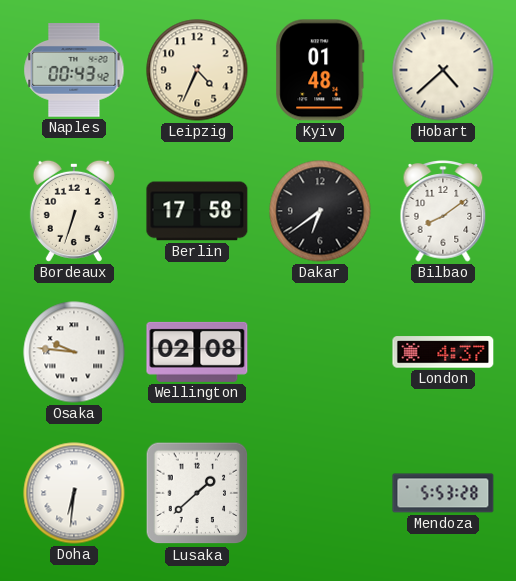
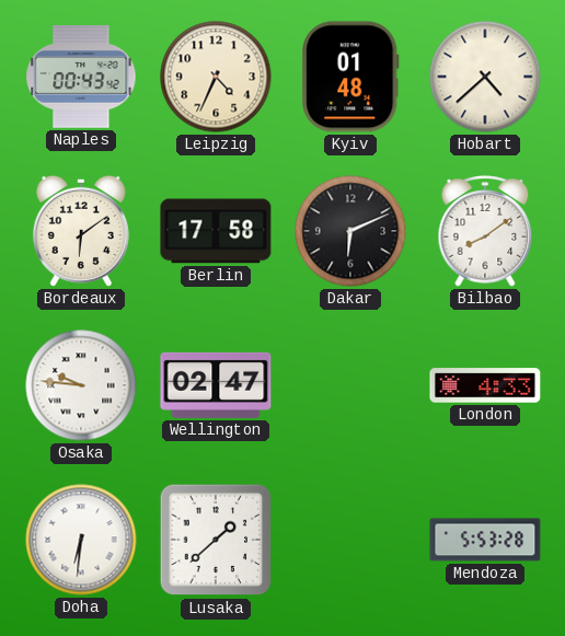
Bordeaux: 6:33 -> 6:09 (81, 231)
Dakar: 6:39 -> 6:11 (350, 231)
Wellington: 02:08 -> 02:47 (216, 385)
London: 4:37 -> 4:33 (485, 385)
